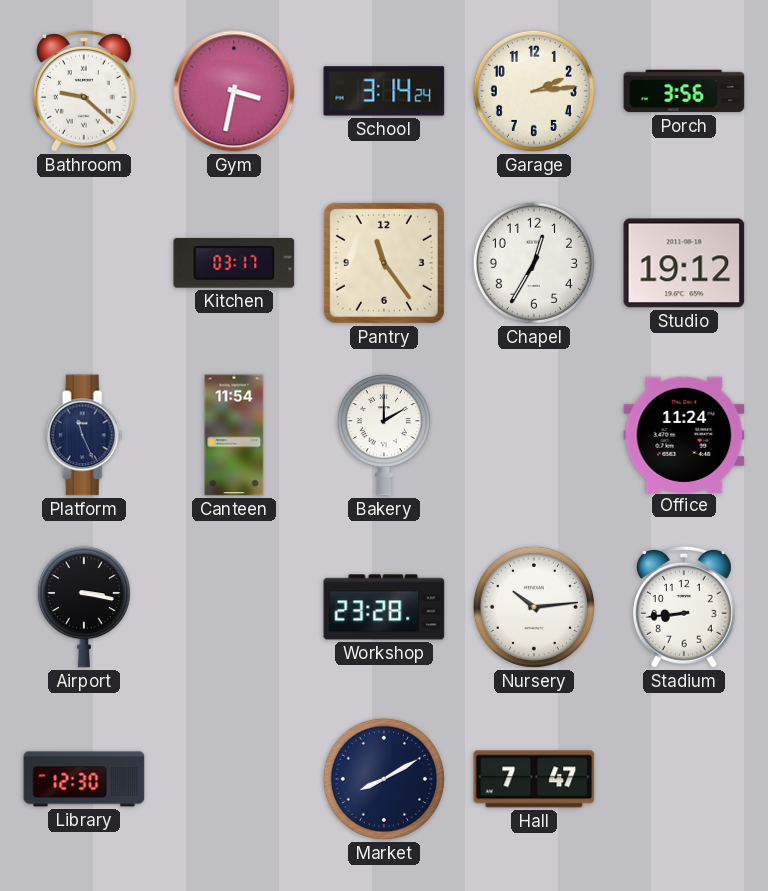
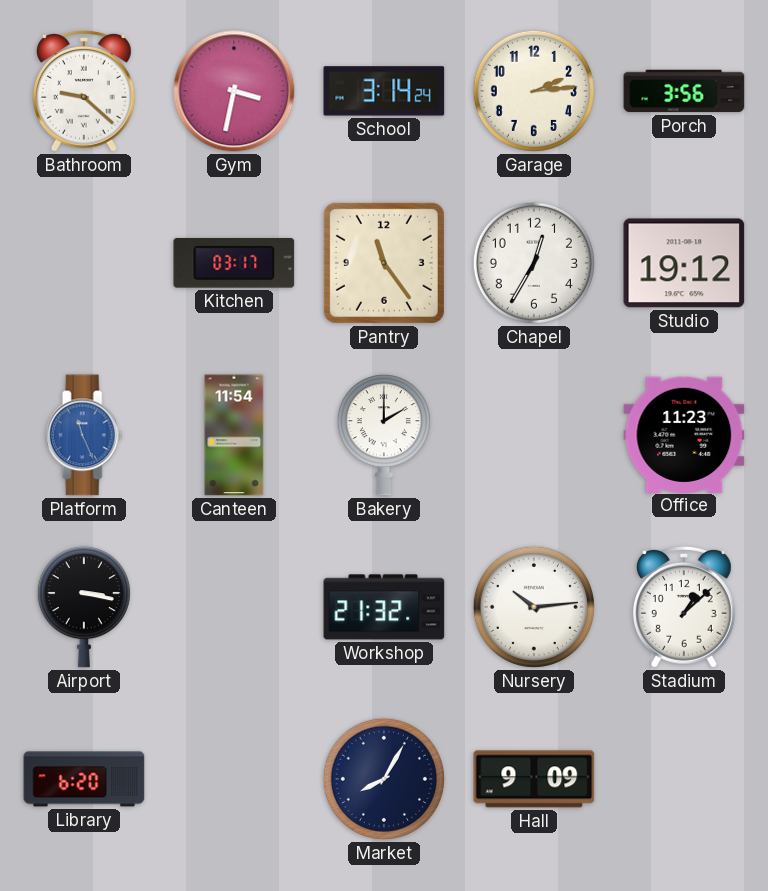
Platform dial: navy -> blue (84, 435)
Office: 11:24 -> 11:23 (684, 434)
Workshop: 23:28 -> 21:32 (384, 607)
Stadium: 8:44 -> 1:08 (684, 608)
Library: 12:30 -> 6:20 (84, 779)
Market: 8:10 -> 8:05 (384, 779)
Hall: 7:47 -> 9:09 (534, 779)
